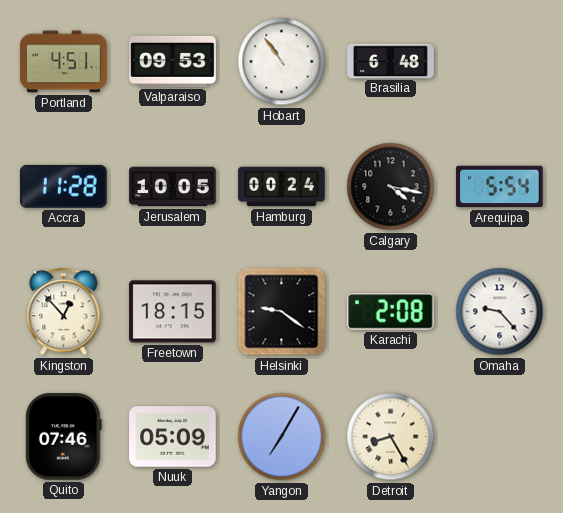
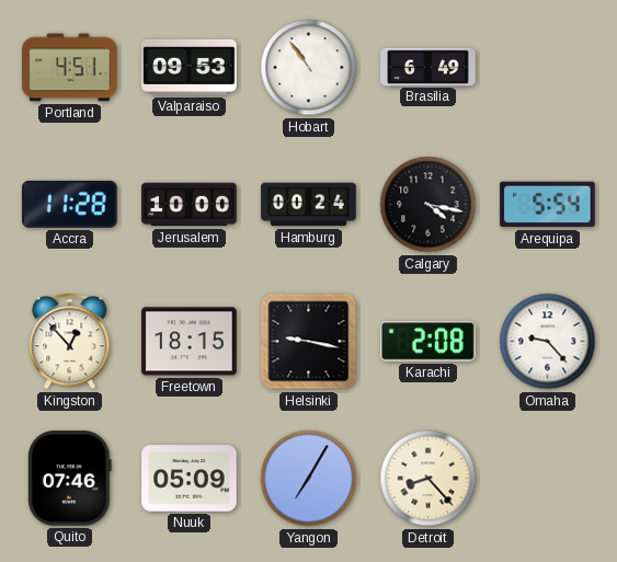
Brasilia: 6:48 -> 6:49 (429, 67)
Jerusalem: 10:05 -> 10:00 (190, 205)
Helsinki: 9:21 -> 9:17 (309, 342)
Detroit: 8:25 -> 8:23 (429, 479)
